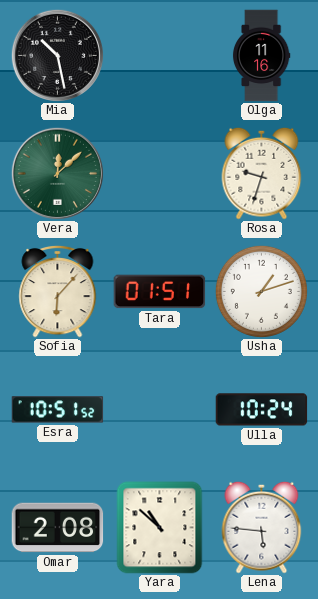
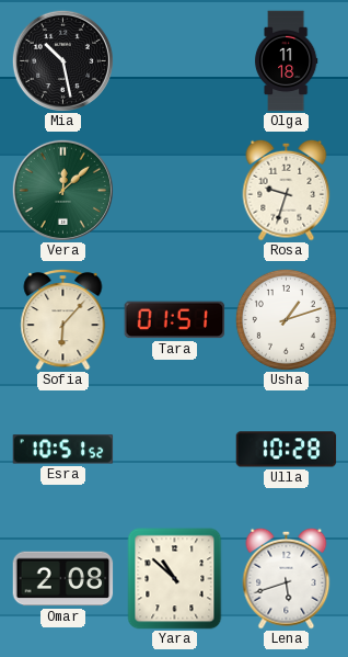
Olga: 11:16 -> 11:18 (286, 61)
Ulla: 10:24 -> 10:28 (287, 450)
Lena: 5:46 -> 5:42 (287, 578)
